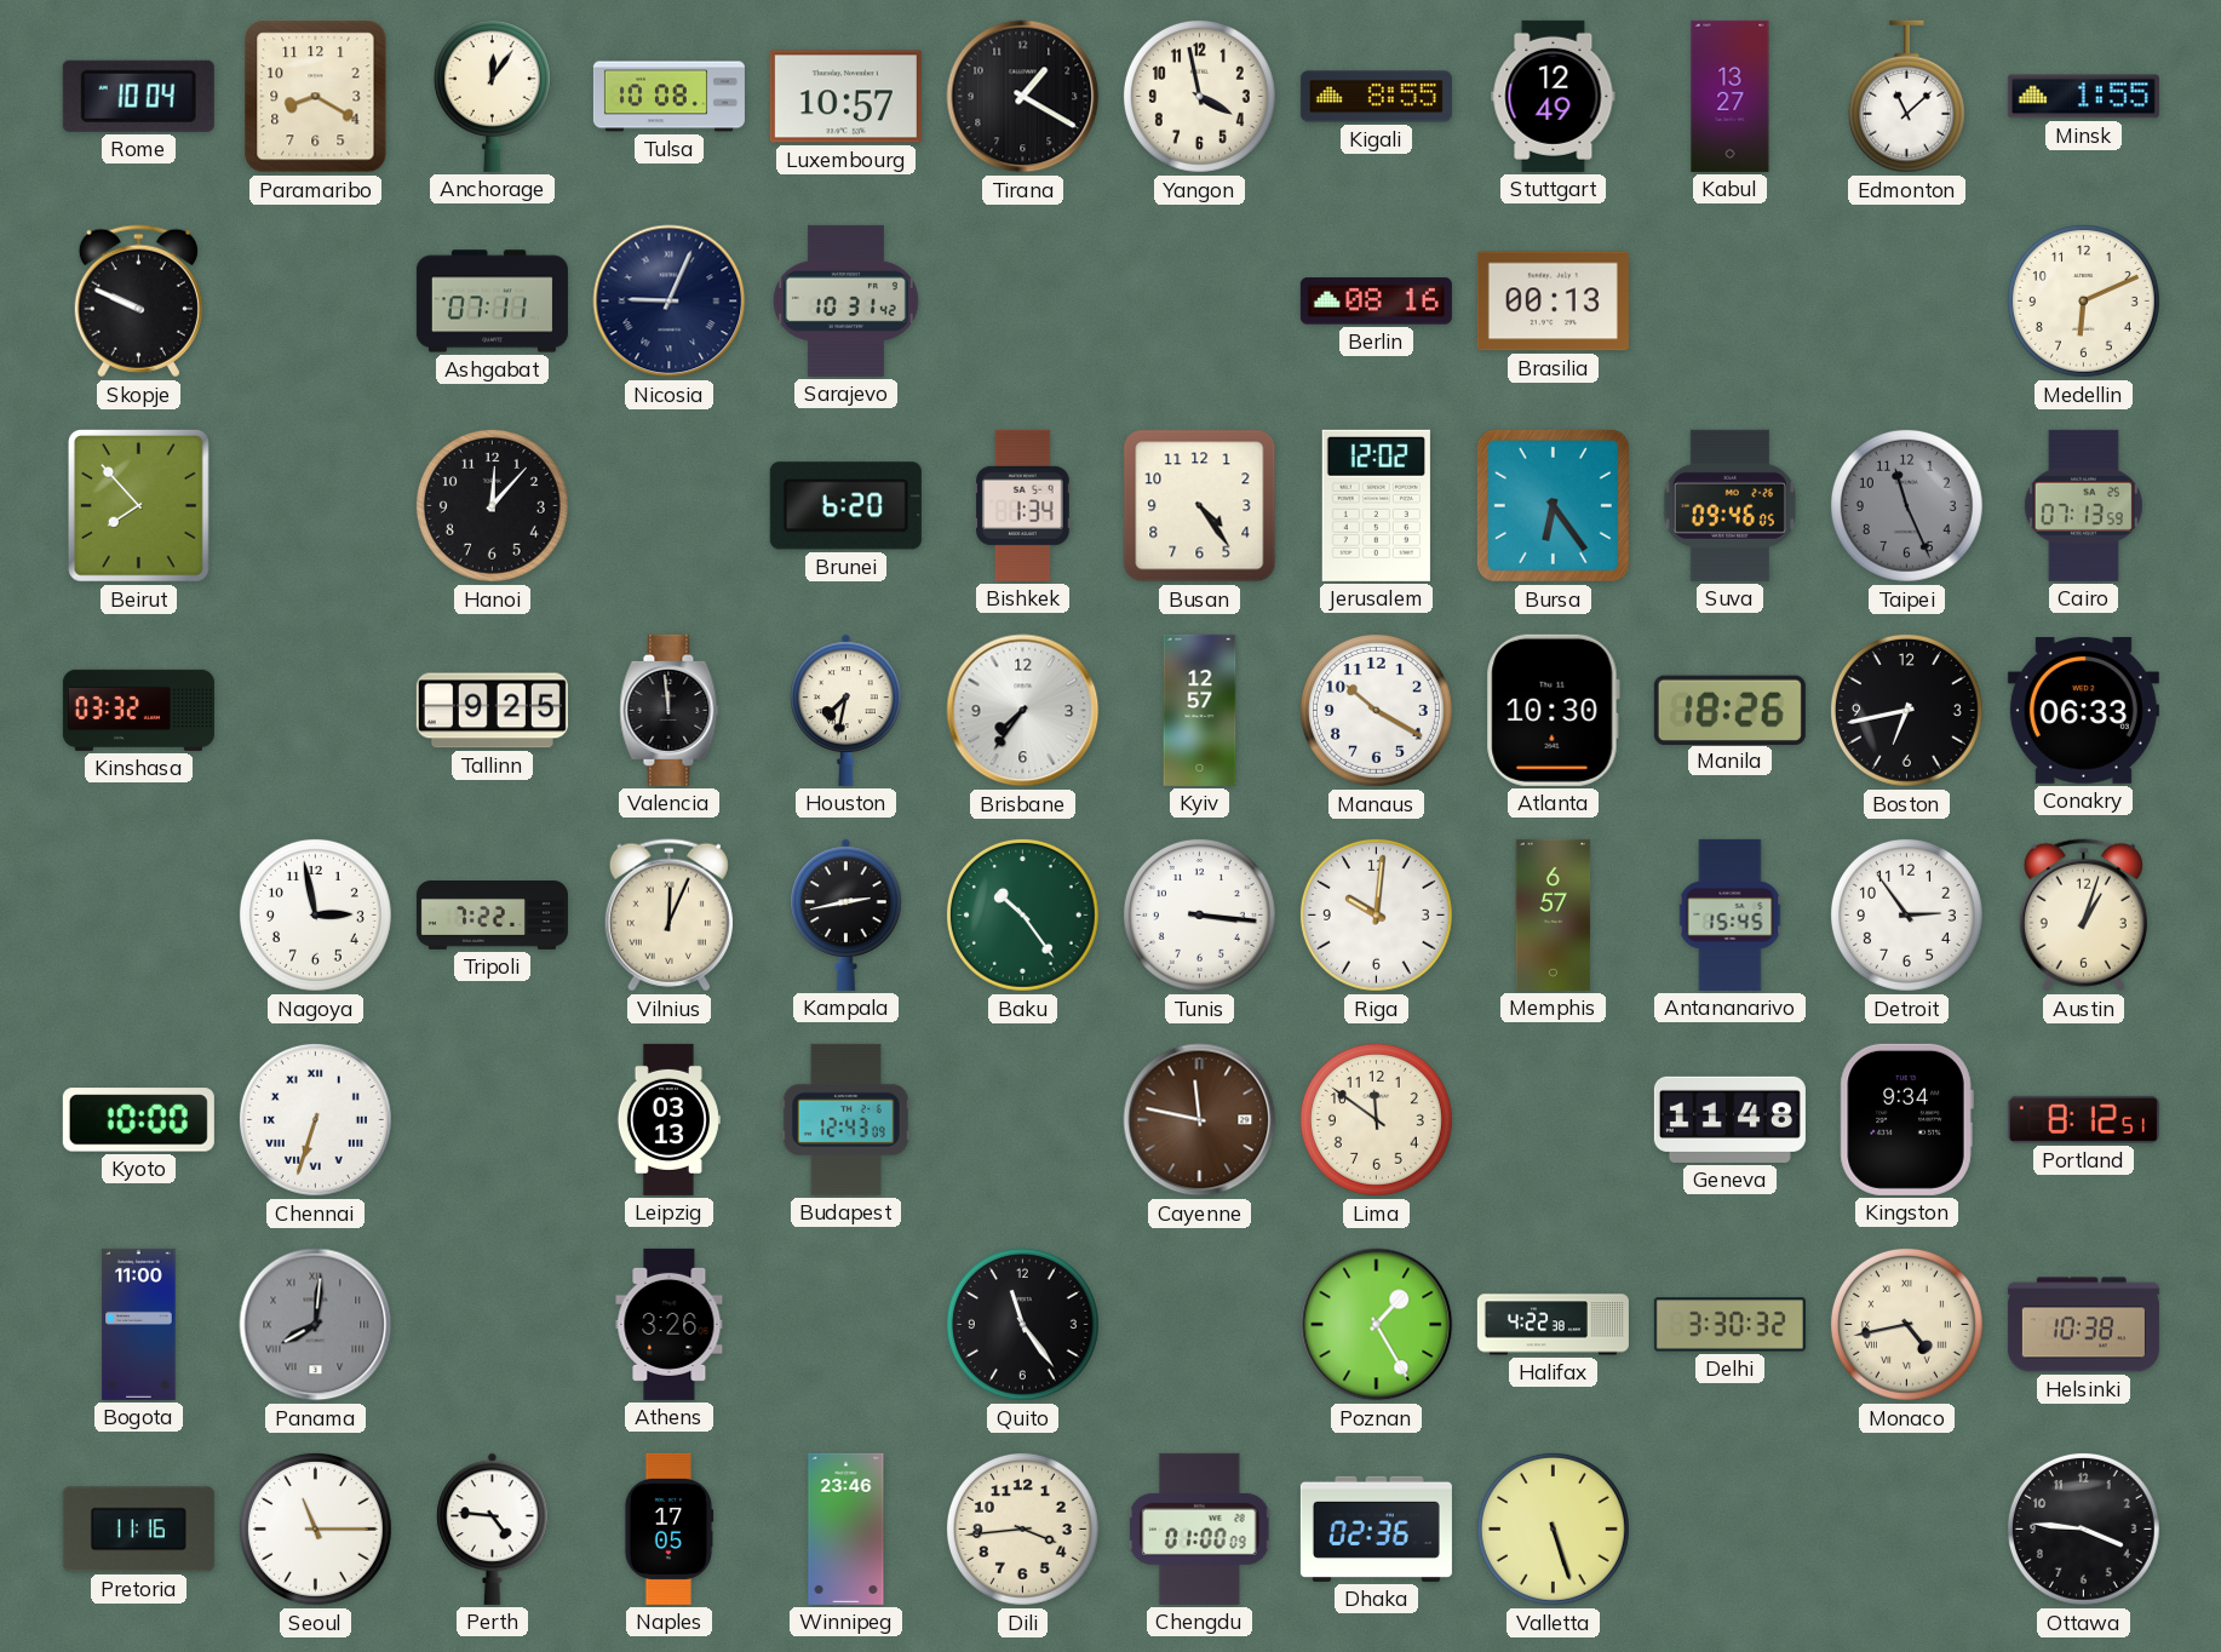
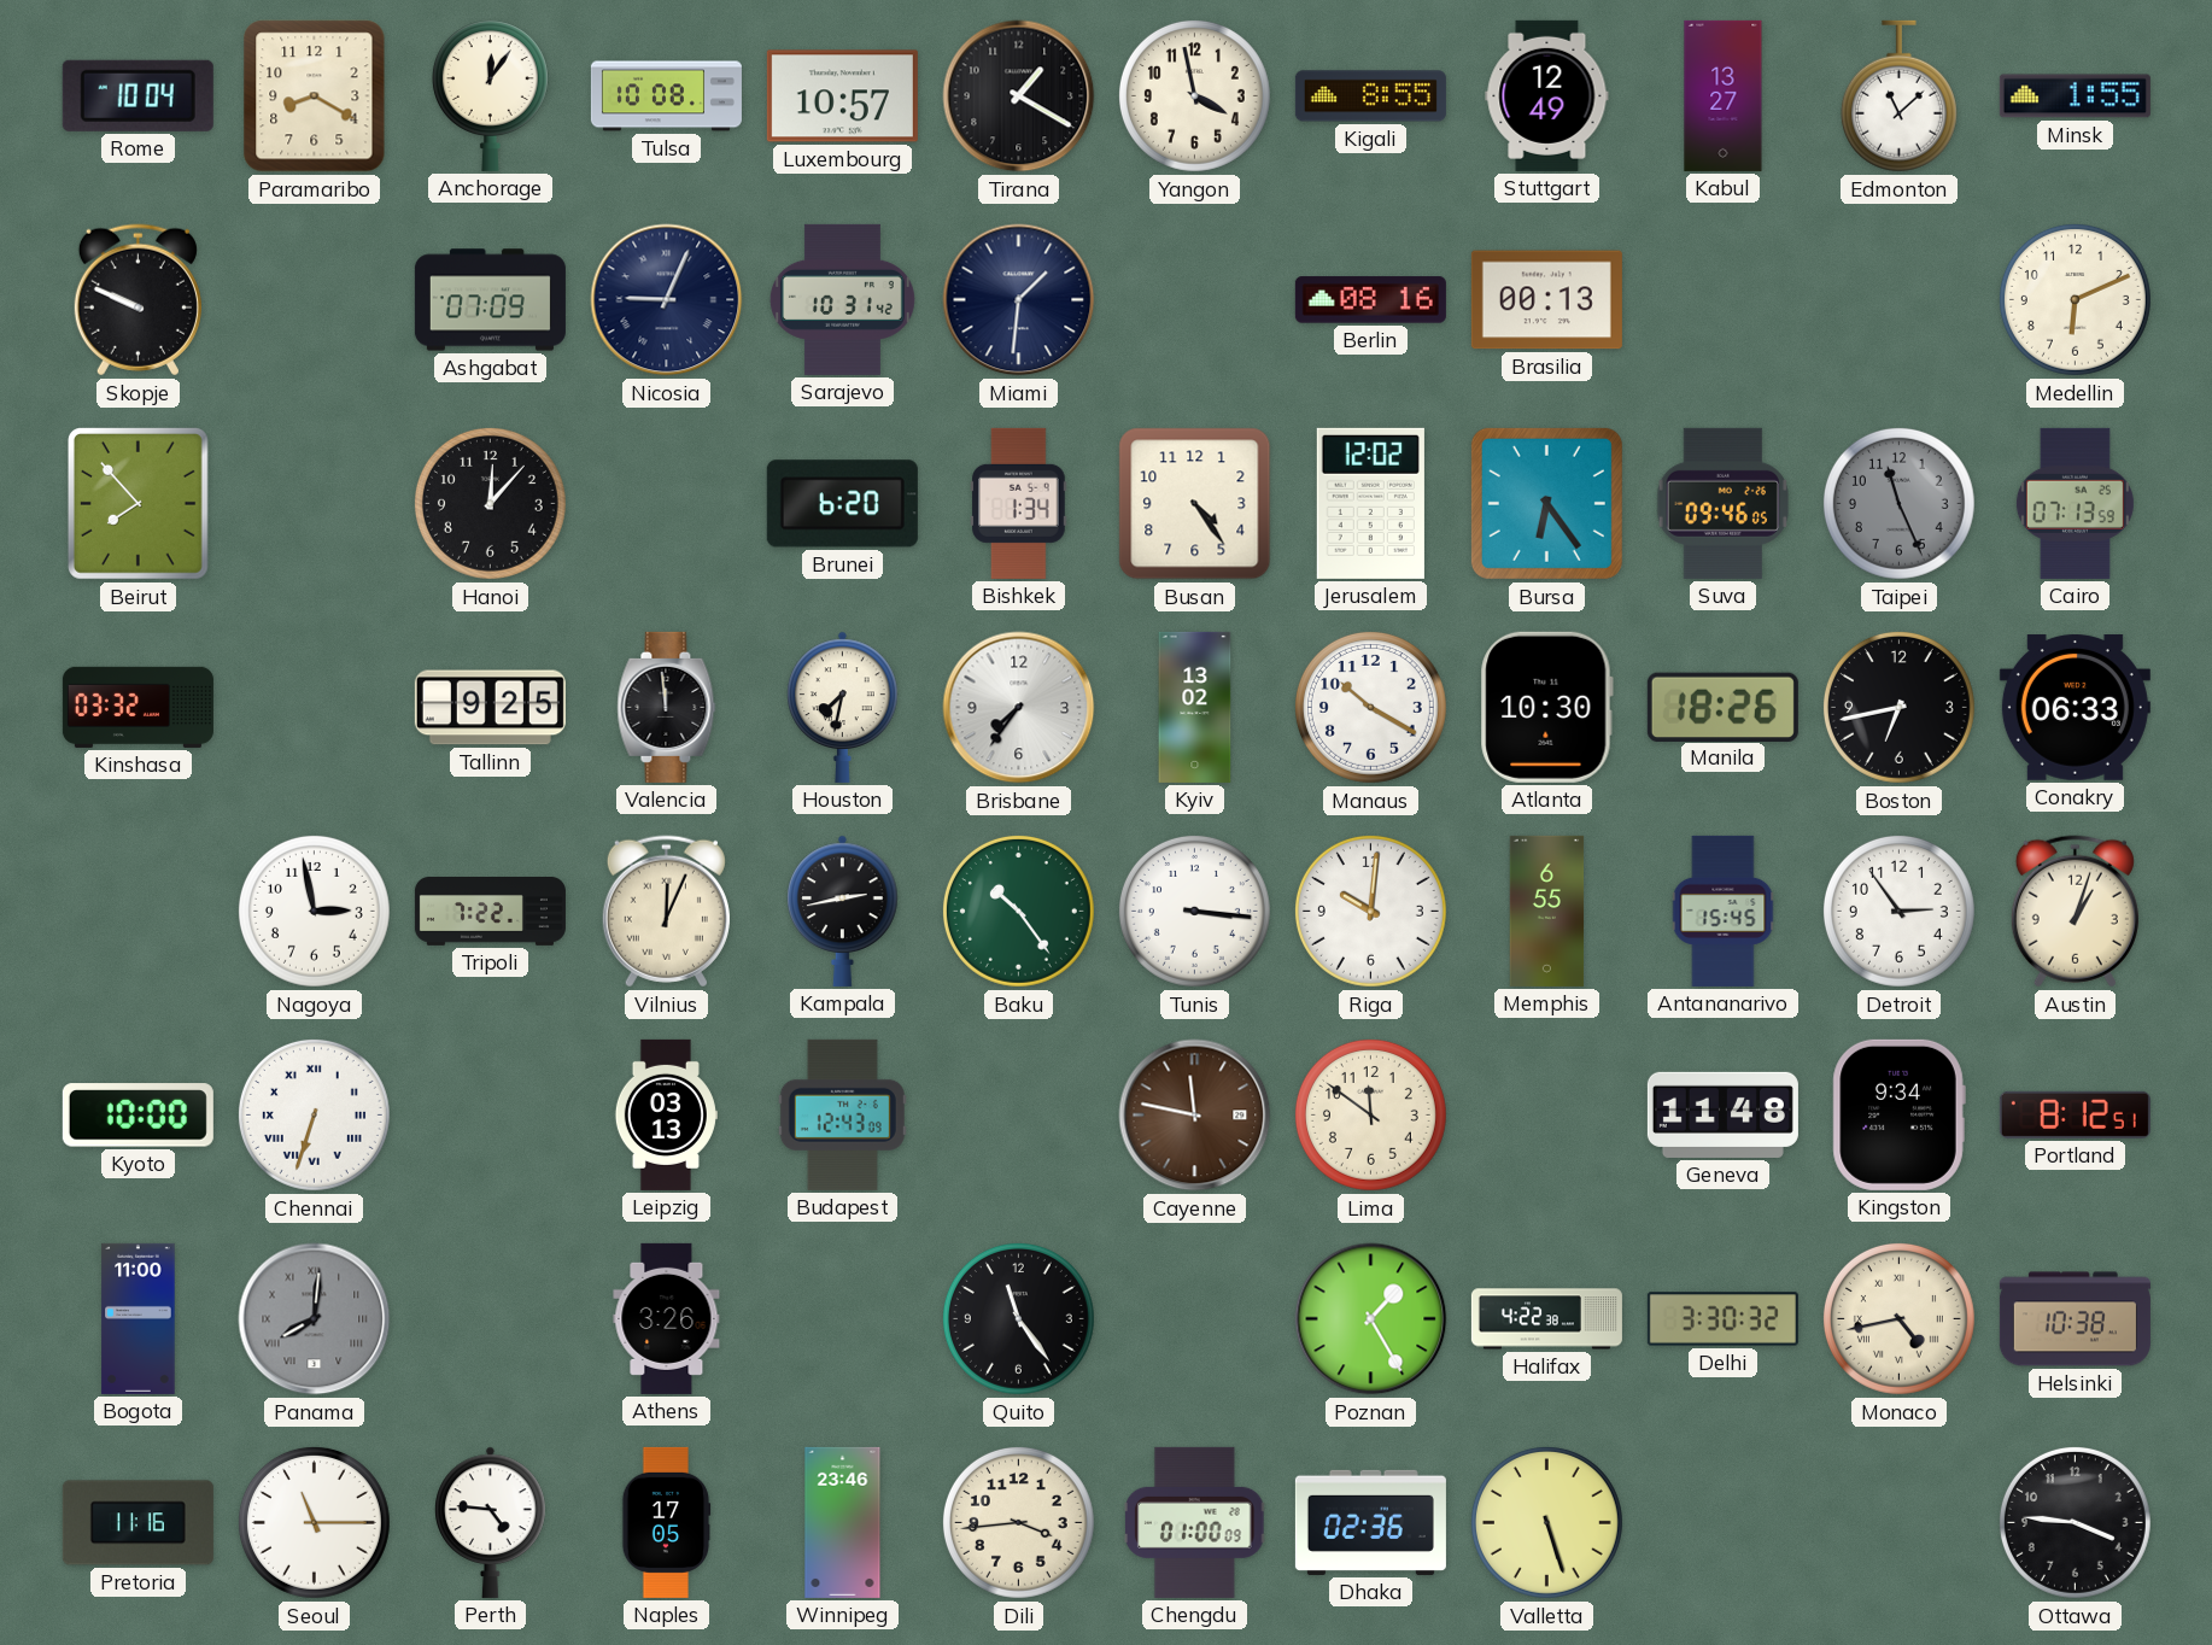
Ashgabat: 07:11 -> 07:09 (490, 300)
Miami: none -> 1:31 (1019, 300)
Kyiv: 12:57 -> 13:02 (1195, 707)
Memphis: 6:57 -> 6:55 (1547, 911)
